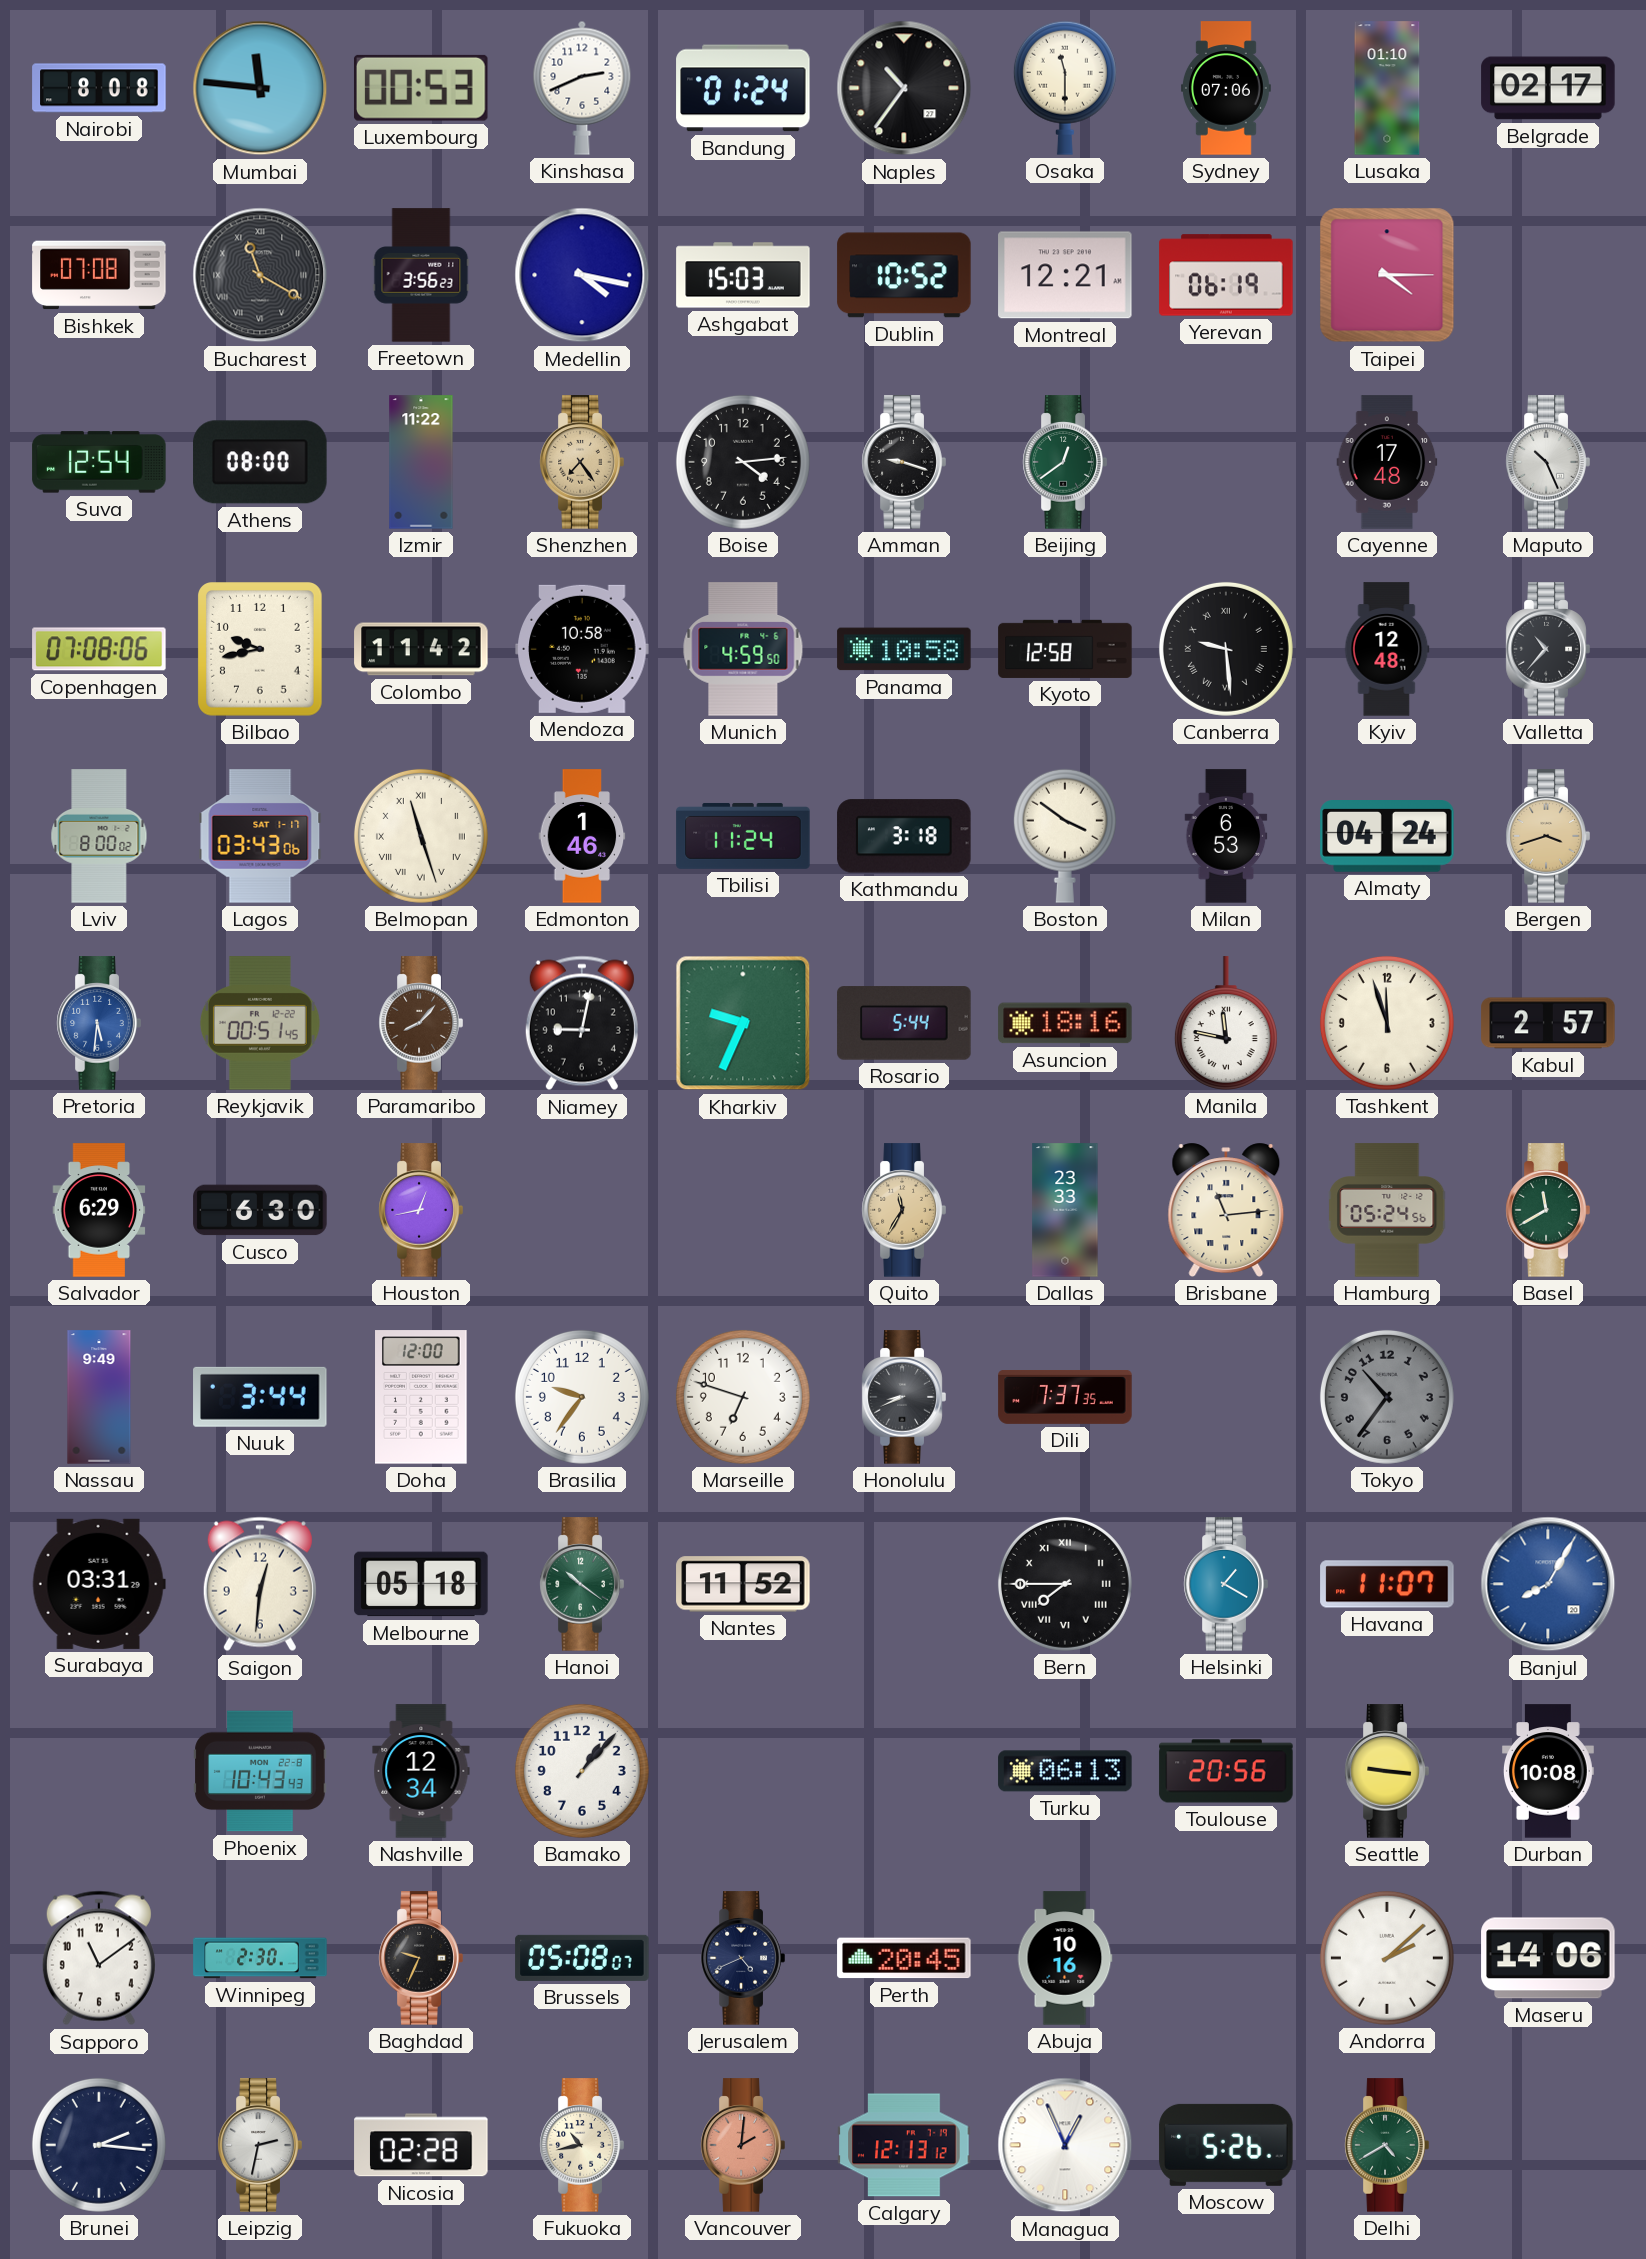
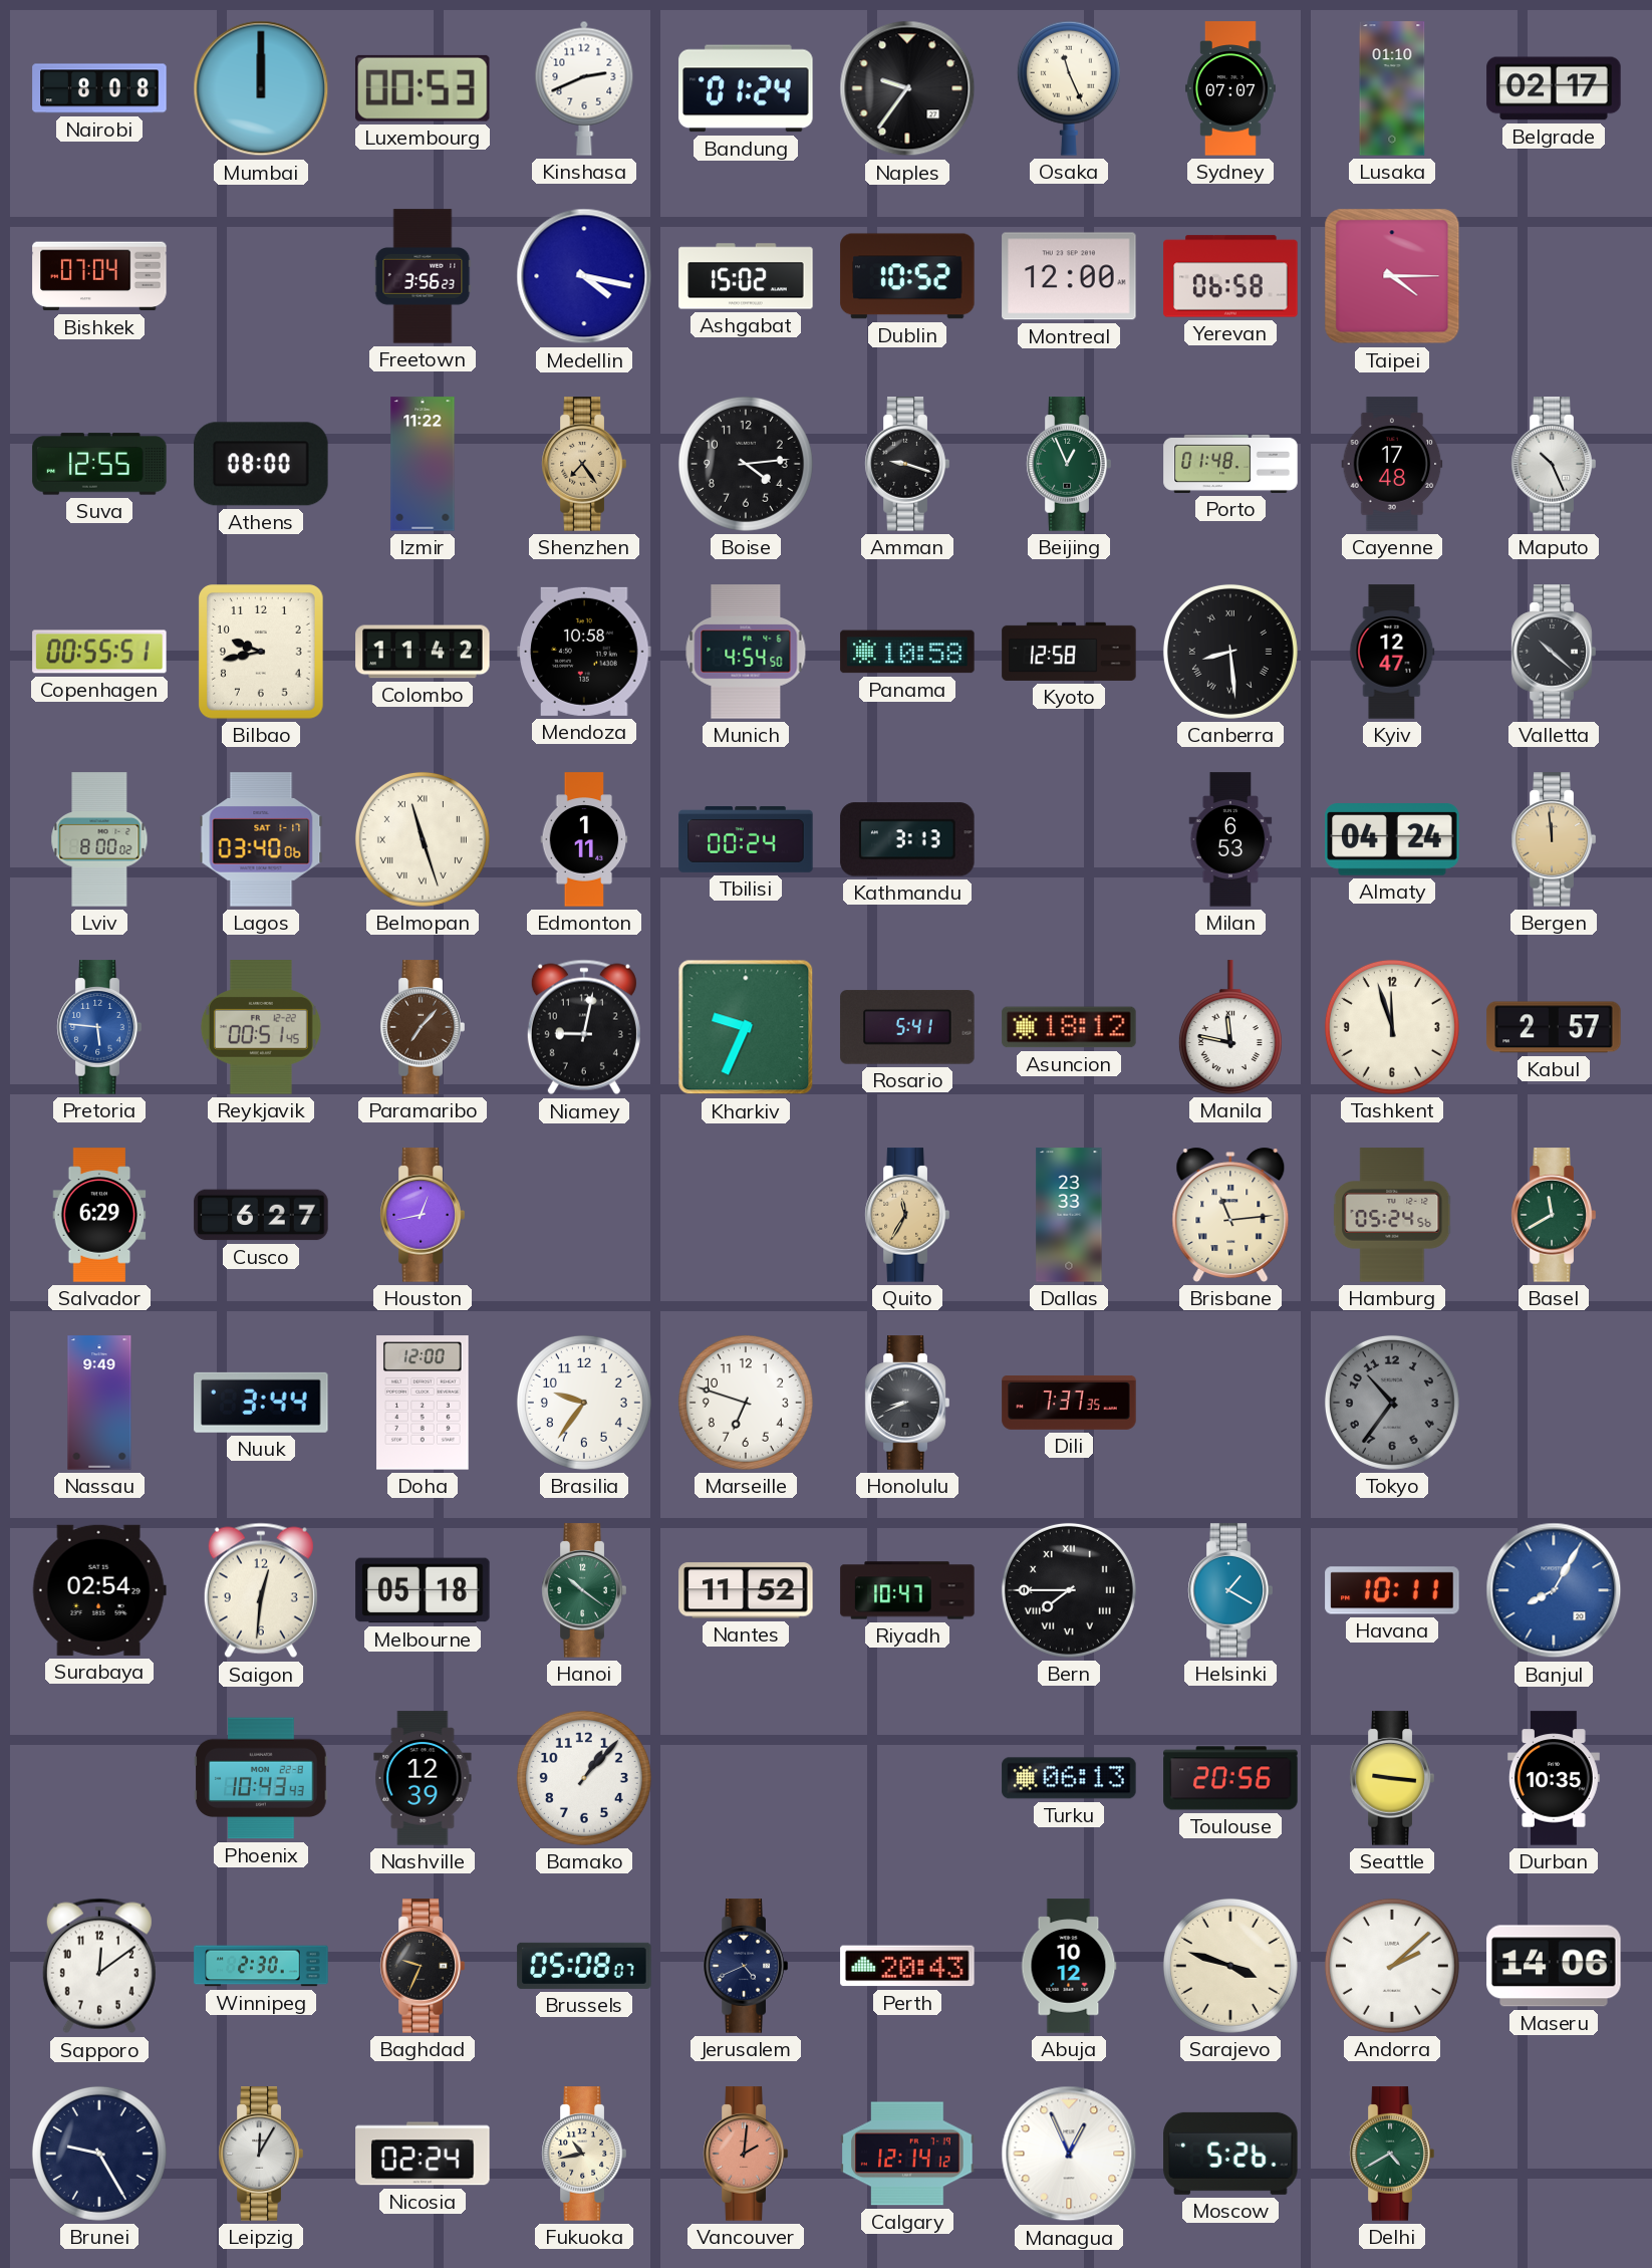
Mumbai: 11:46 -> 12:00 (261, 88)
Naples: 10:36 -> 9:36 (907, 88)
Osaka: 11:30 -> 11:26 (1069, 88)
Sydney: 07:06 -> 07:07 (1230, 88)
Bishkek: 07:08 -> 07:04 (99, 276)
Bucharest: 11:20 -> none (260, 275)
Ashgabat: 15:03 -> 15:02 (746, 276)
Montreal: 12:21 -> 12:00 (1069, 276)
Yerevan: 06:19 -> 06:58 (1230, 276)
Suva: 12:54 -> 12:55 (99, 464)
Beijing: 12:39 -> 12:56 (1069, 464)
Porto: none -> 01:48 (1230, 464)
Copenhagen: 07:08 -> 00:55 (99, 652)
Munich: 4:59 -> 4:54 (746, 652)
Canberra: 9:29 -> 8:29 (1230, 652)
Kyiv: 12:48 -> 12:47 (1392, 652)
Valletta: 10:37 -> 10:22 (1554, 652)
Lagos: 03:43 -> 03:40 (261, 839)
Edmonton: 1:46 -> 1:11 (584, 839)
Tbilisi: 11:24 -> 00:24 (746, 839)
Kathmandu: 3:18 -> 3:13 (907, 839)
Boston: 3:51 -> none (1065, 836)
Bergen: 3:42 -> 11:59 (1554, 839)
Pretoria: 5:31 -> 5:46 (99, 1027)
Paramaribo: 8:07 -> 7:07 (423, 1027)
Rosario: 5:44 -> 5:41 (907, 1027)
Asuncion: 18:16 -> 18:12 (1069, 1027)
Cusco: 6:30 -> 6:27 (261, 1215)
Surabaya: 03:31 -> 02:54 (99, 1590)
Riyadh: none -> 10:47 (907, 1590)
Havana: 11:07 -> 10:11 (1392, 1590)
Nashville: 12:34 -> 12:39 (423, 1778)
Durban: 10:08 -> 10:35 (1554, 1778)
Sapporo: 11:09 -> 12:09 (99, 1966)
Perth: 20:45 -> 20:43 (907, 1966)
Abuja: 10:16 -> 10:12 (1069, 1966)
Sarajevo: none -> 3:48 (1230, 1966)
Brunei: 2:16 -> 9:25 (99, 2154)
Leipzig: 2:32 -> 12:05 (261, 2154)
Nicosia: 02:28 -> 02:24 (423, 2154)
Calgary: 12:13 -> 12:14 (907, 2154)
